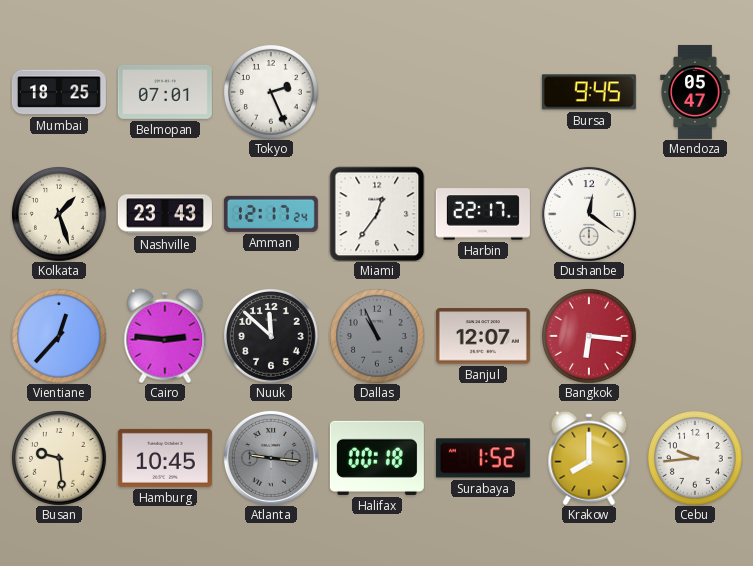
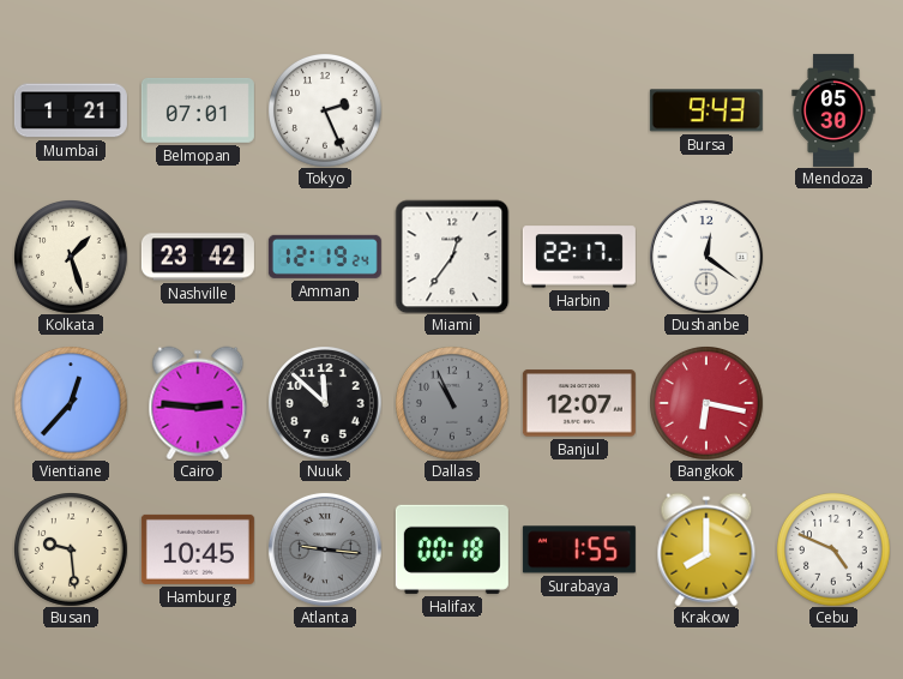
Mumbai: 18:25 -> 1:21 (71, 110)
Bursa: 9:45 -> 9:43 (706, 110)
Mendoza: 05:47 -> 05:30 (833, 110)
Nashville: 23:43 -> 23:42 (198, 257)
Amman: 12:17 -> 12:19 (325, 257)
Bangkok: 6:16 -> 6:17 (706, 403)
Surabaya: 1:52 -> 1:55 (579, 549)
Cebu: 9:44 -> 4:49 (833, 549)
